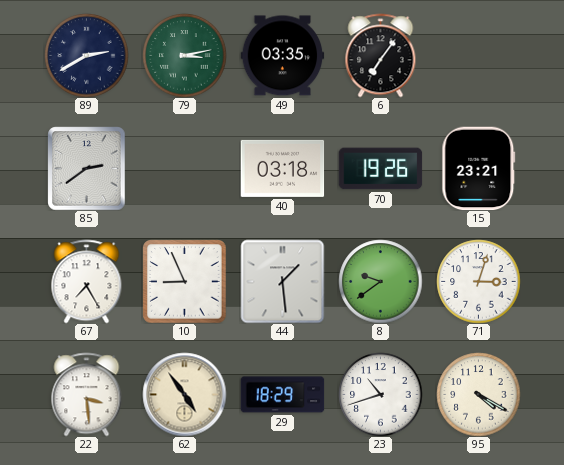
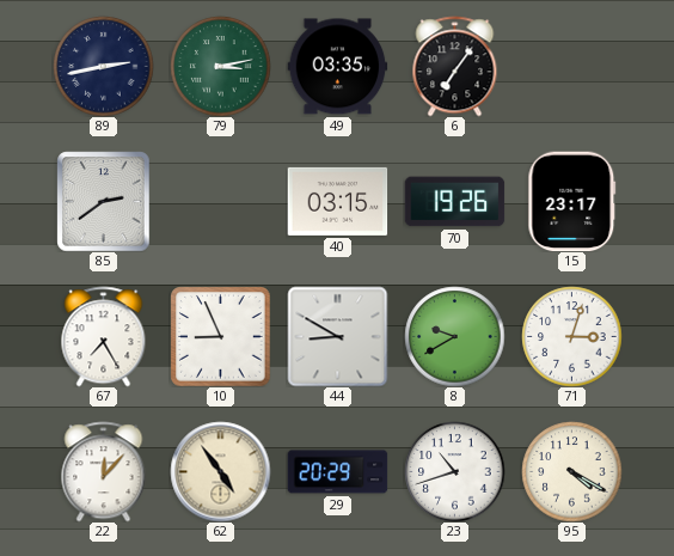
89: 2:40 -> 2:43 (103, 66)
40: 03:18 -> 03:15 (337, 201)
15: 23:21 -> 23:17 (572, 201)
44: 1:29 -> 8:50 (337, 336)
8: 9:39 -> 9:40 (454, 336)
22: 3:29 -> 12:07 (104, 471)
29: 18:29 -> 20:29 (337, 472)
